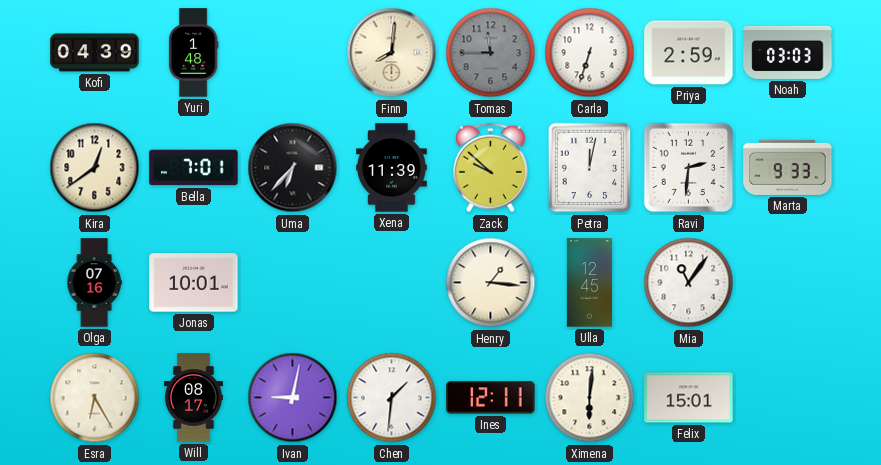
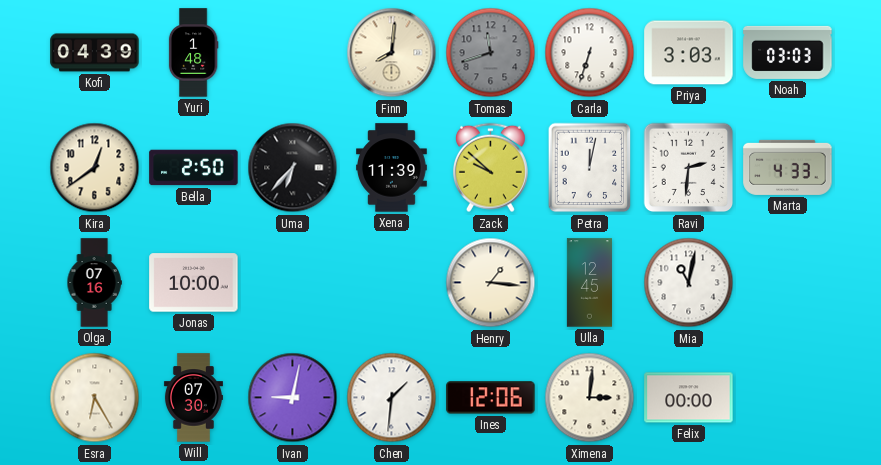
Tomas: 11:45 -> 11:42 (491, 53)
Priya: 2:59 -> 3:03 (689, 53)
Bella: 7:01 -> 2:50 (194, 168)
Marta: 9:33 -> 4:33 (788, 167)
Jonas: 10:01 -> 10:00 (194, 283)
Mia: 11:06 -> 11:02 (689, 283)
Will: 08:17 -> 07:30 (193, 398)
Ines: 12:11 -> 12:06 (491, 398)
Ximena: 6:01 -> 3:01 (590, 398)
Felix: 15:01 -> 00:00 (689, 398)
